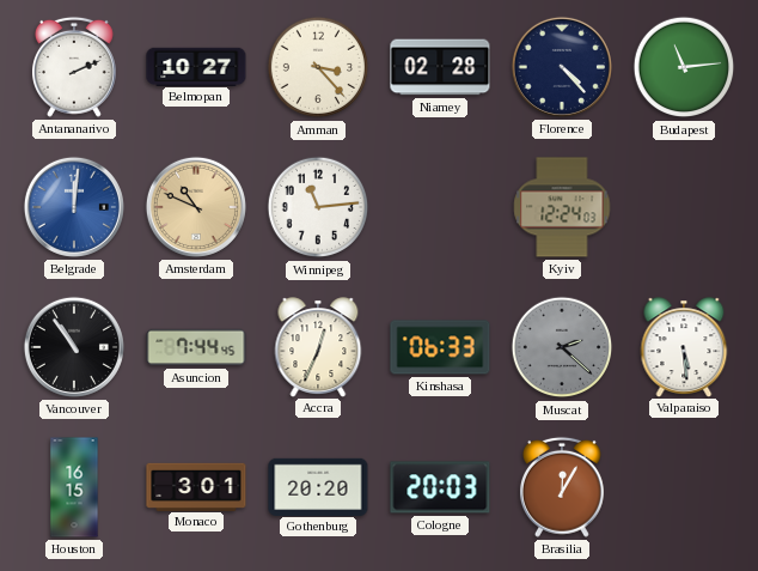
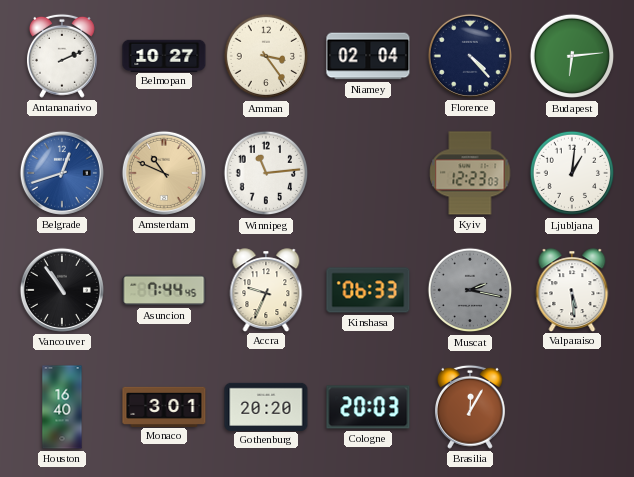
Amman: 3:23 -> 3:24 (266, 56)
Niamey: 02:28 -> 02:04 (368, 56)
Budapest: 11:14 -> 6:14 (572, 56)
Belgrade: 12:01 -> 12:42 (62, 173)
Kyiv: 12:24 -> 12:23 (470, 173)
Ljubljana: none -> 1:01 (572, 173)
Accra: 12:34 -> 9:34 (266, 290)
Muscat: 2:22 -> 2:17 (470, 290)
Houston: 16:15 -> 16:40 (62, 407)
